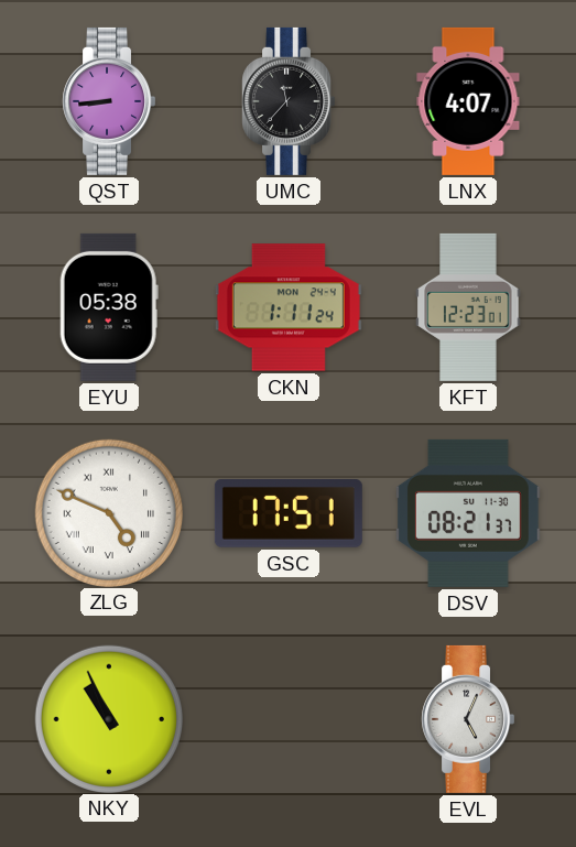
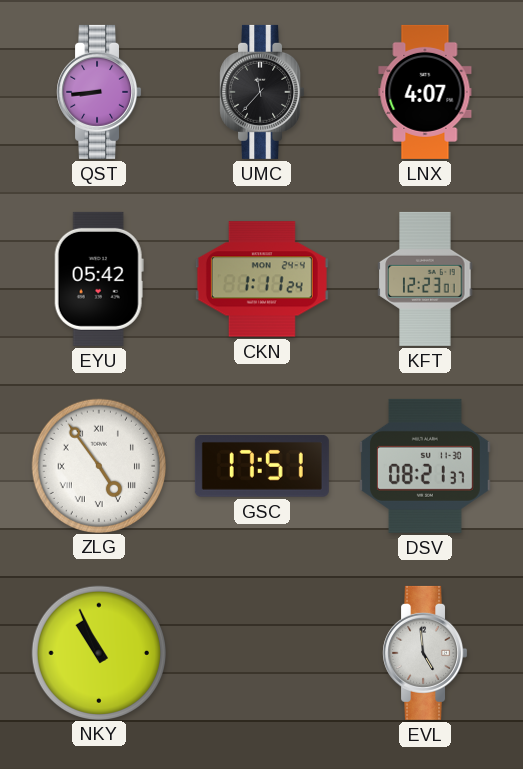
EYU: 05:38 -> 05:42 (99, 279)
ZLG: 4:49 -> 4:54 (98, 465)
EVL: 5:04 -> 4:59 (425, 653)
